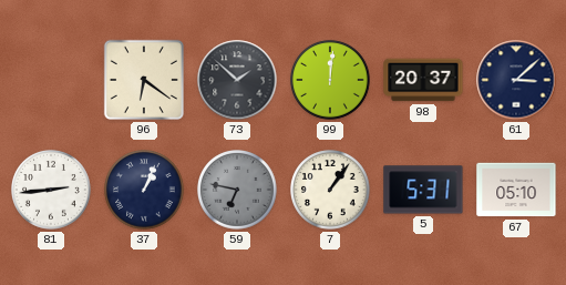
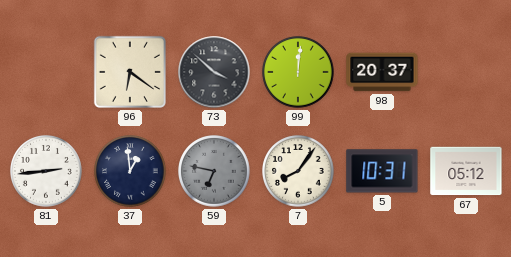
73: 1:52 -> 3:52 (214, 72)
61: 3:08 -> none (516, 80)
37: 1:04 -> 12:59 (131, 172)
7: 1:06 -> 8:06 (299, 172)
5: 5:31 -> 10:31 (382, 171)
67: 05:10 -> 05:12 (466, 171)
